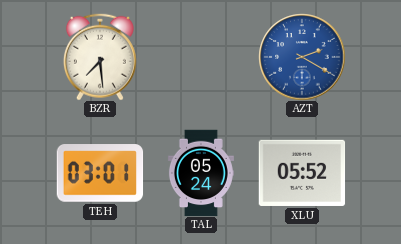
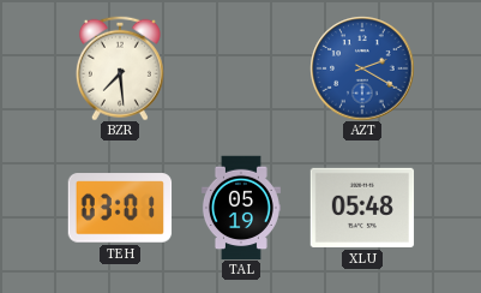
TAL: 05:24 -> 05:19 (241, 208)
XLU: 05:52 -> 05:48 (362, 208)
